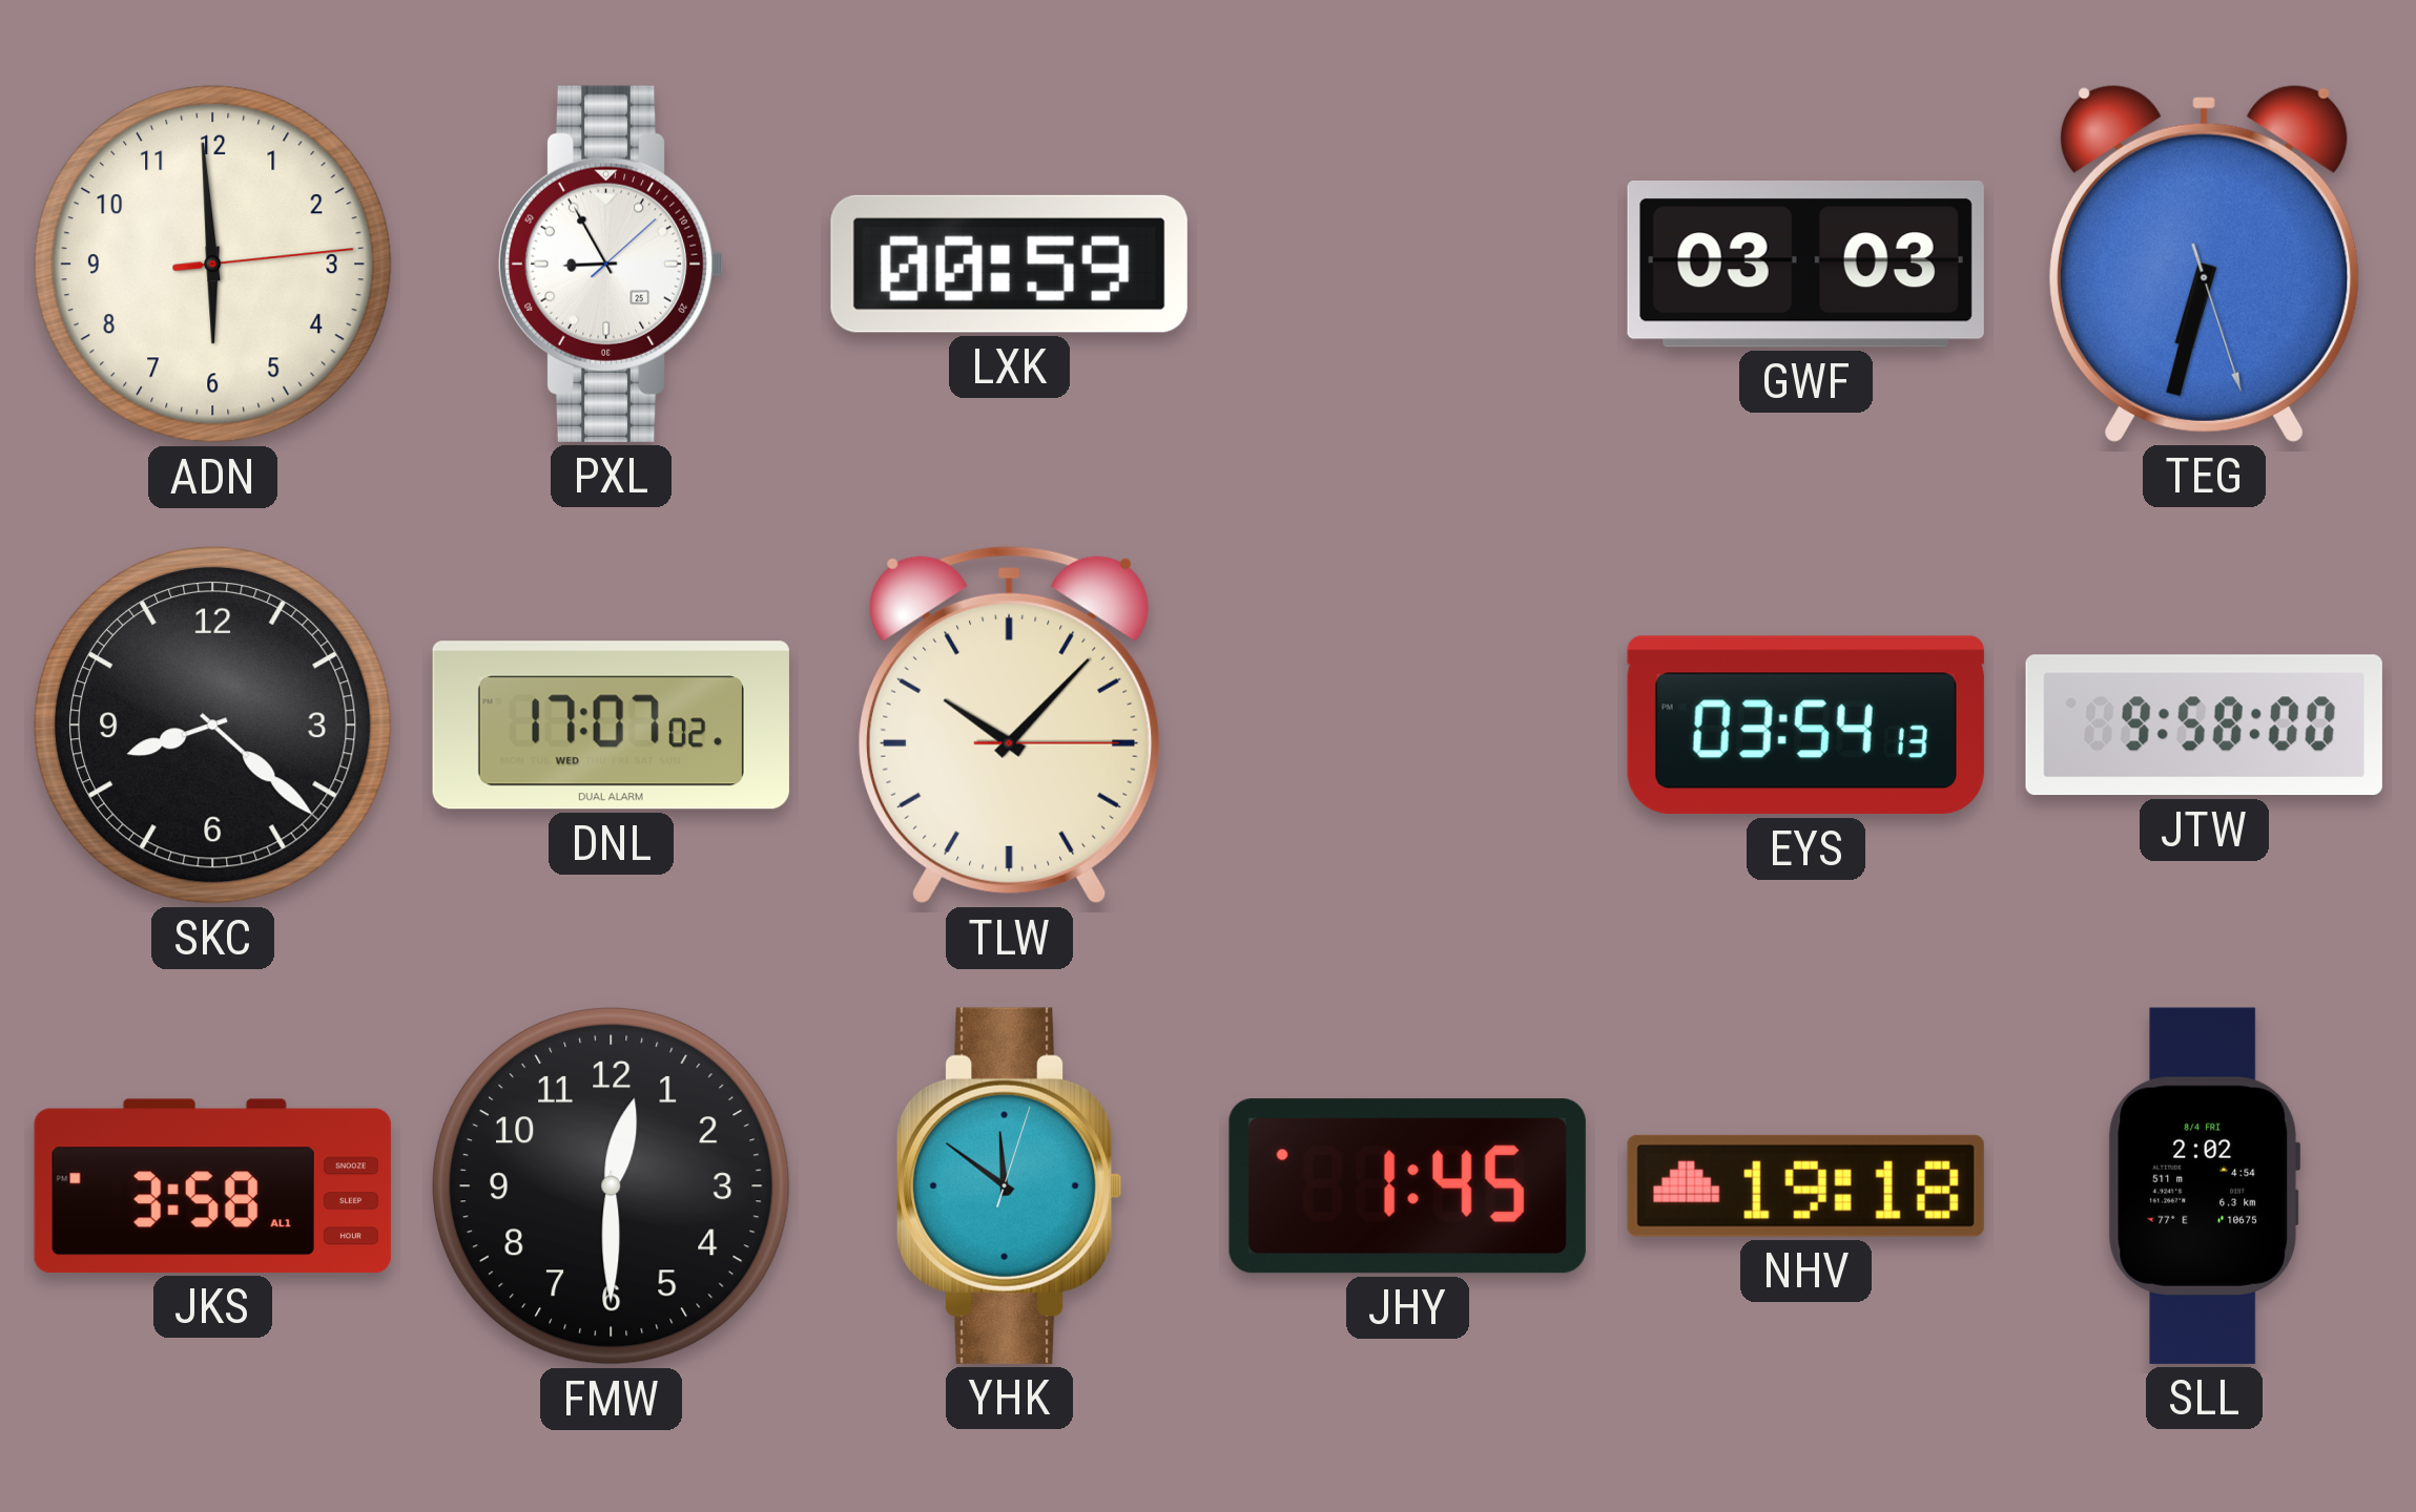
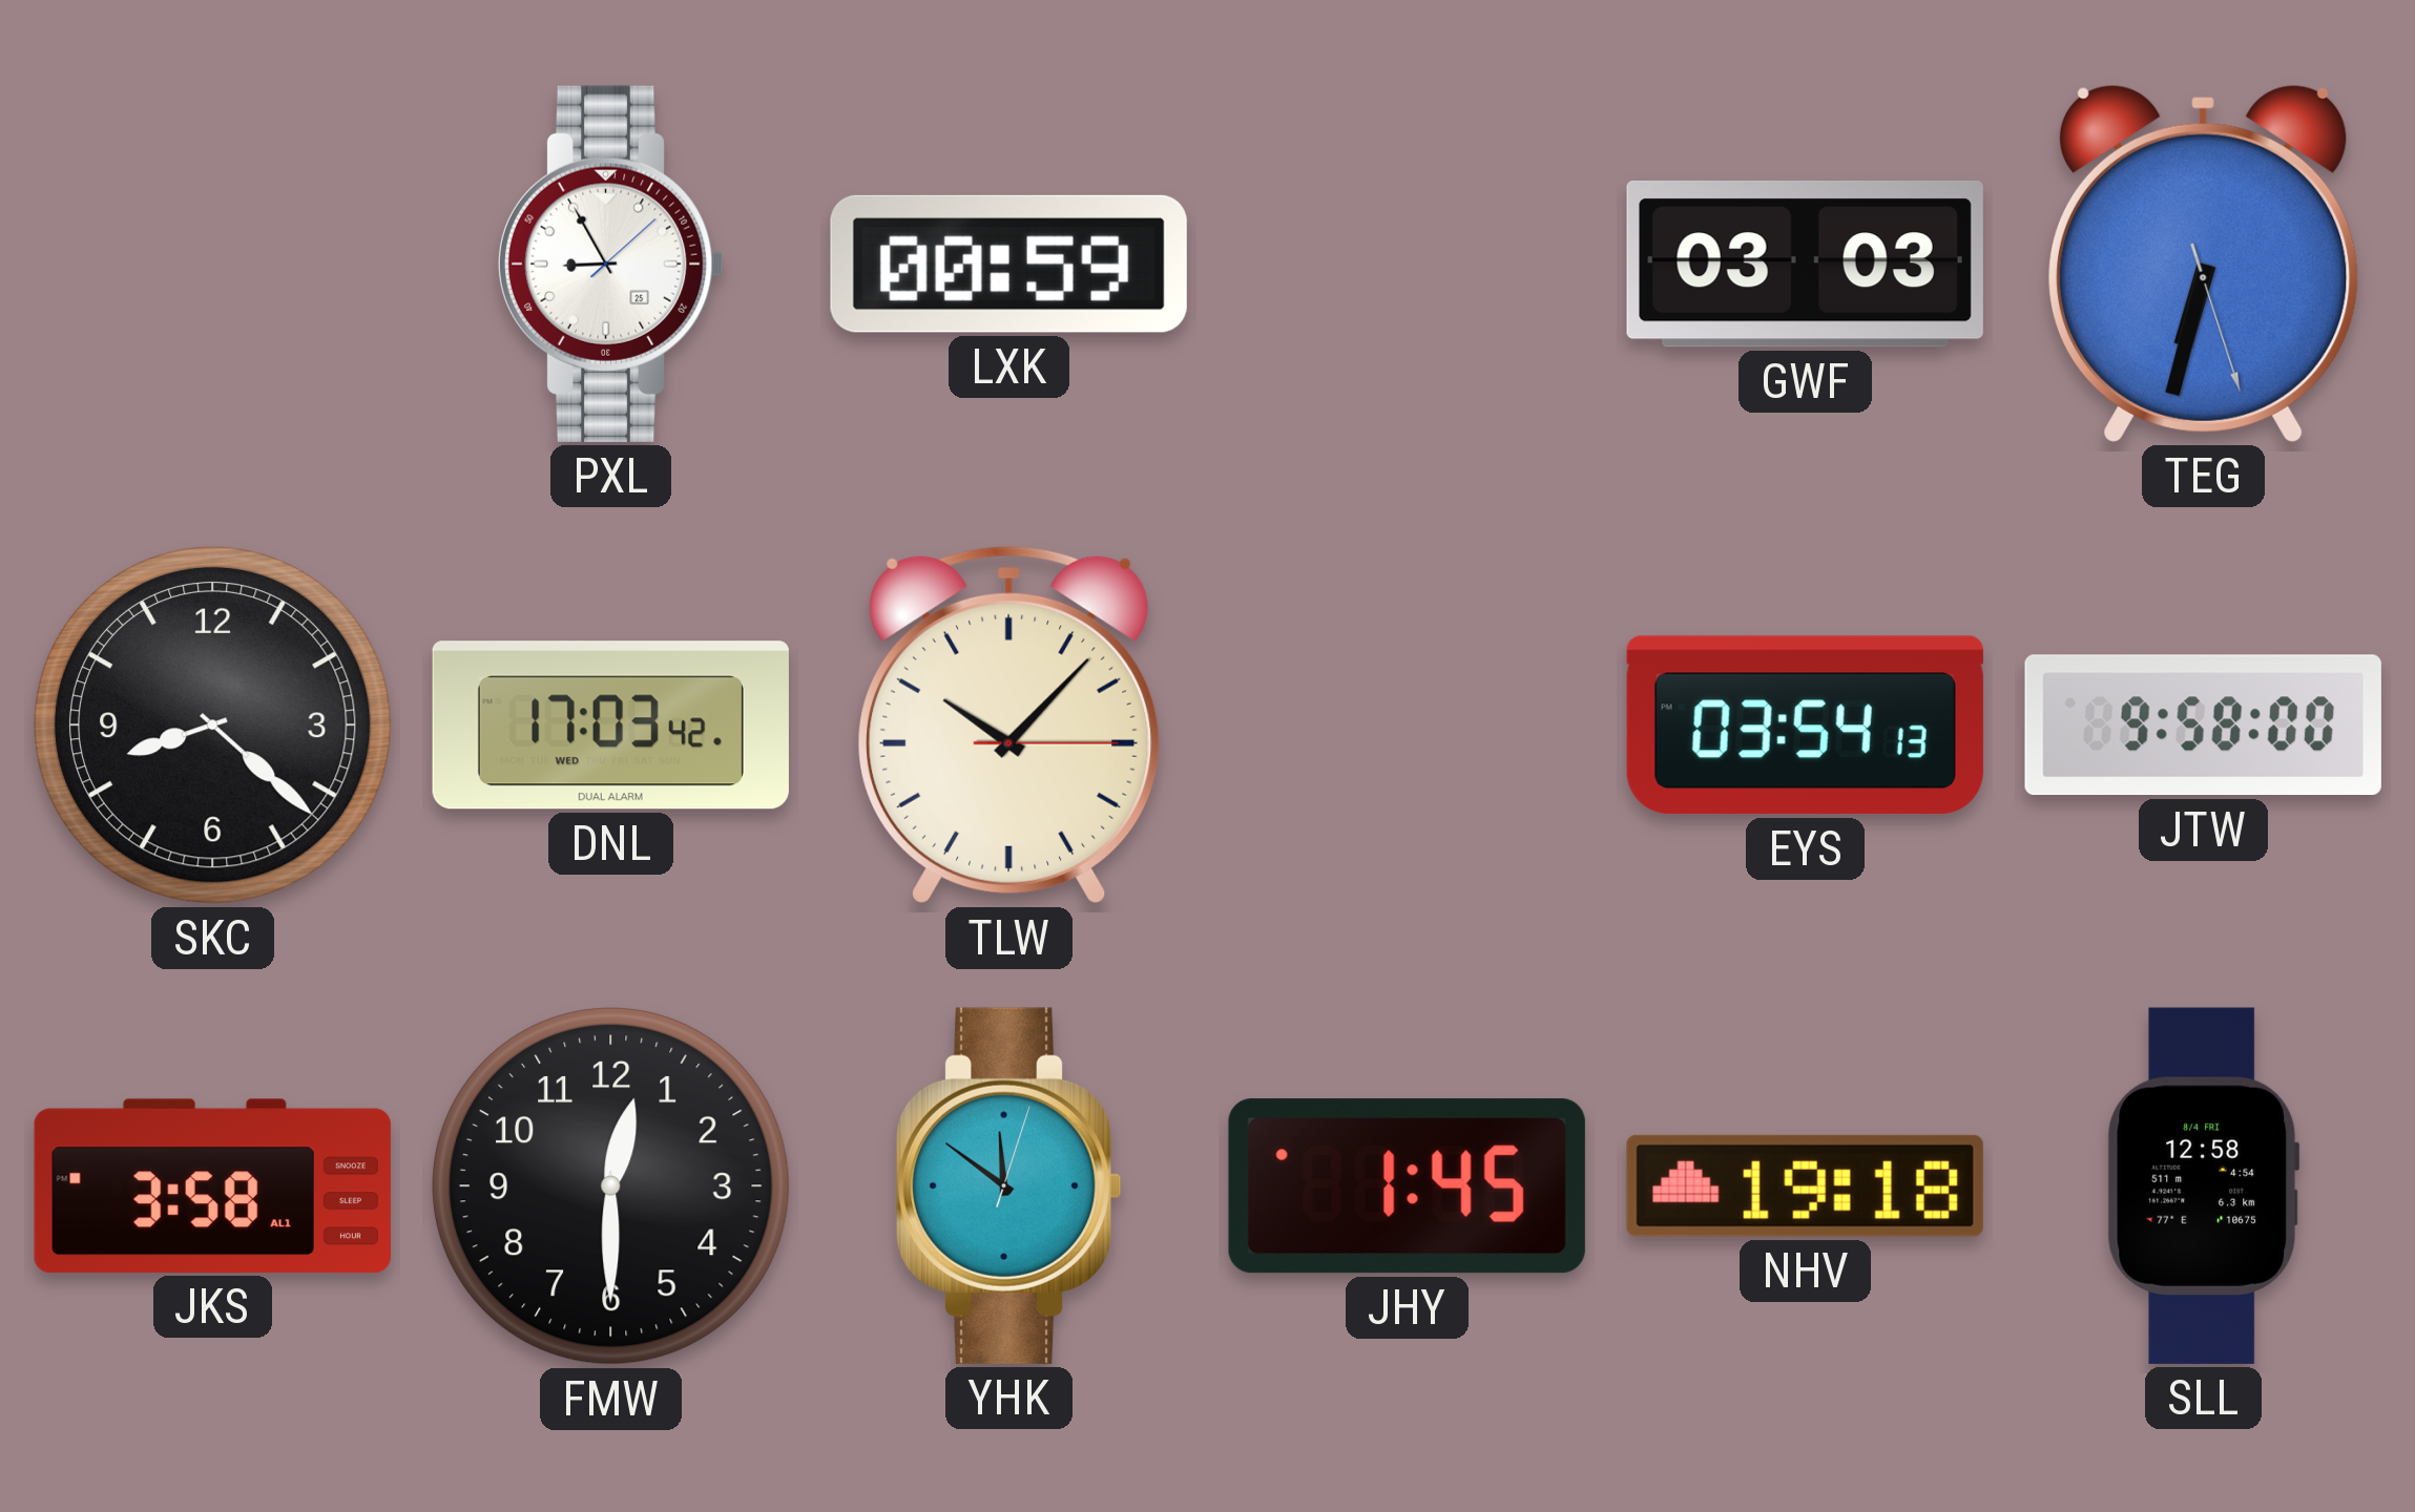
ADN: 5:59 -> none (212, 264)
DNL: 17:07 -> 17:03 (610, 726)
SLL: 2:02 -> 12:58 (2204, 1185)
